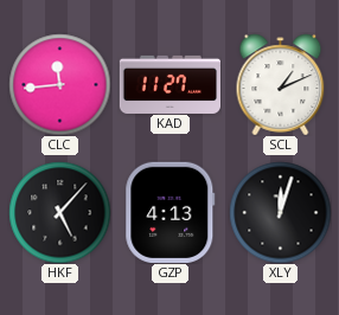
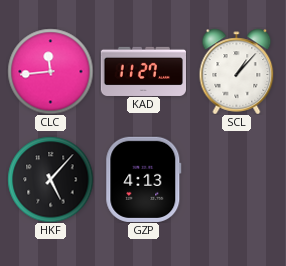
SCL: 1:11 -> 1:07 (237, 71)
XLY: 12:03 -> none (280, 212)
